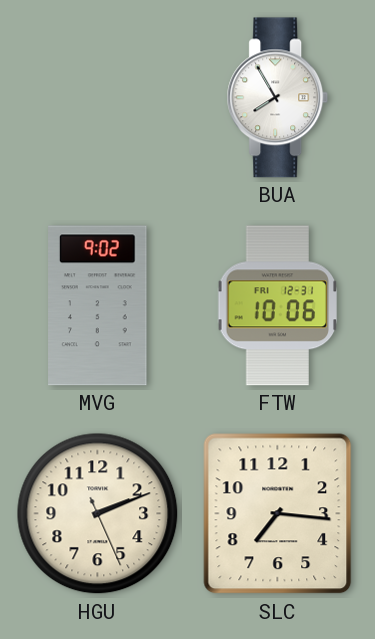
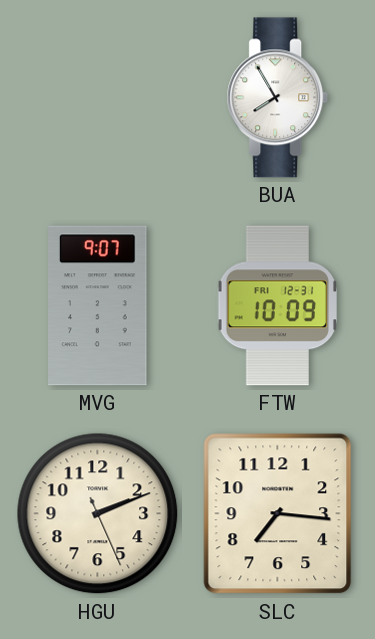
MVG: 9:02 -> 9:07 (98, 306)
FTW: 10:06 -> 10:09 (278, 306)
